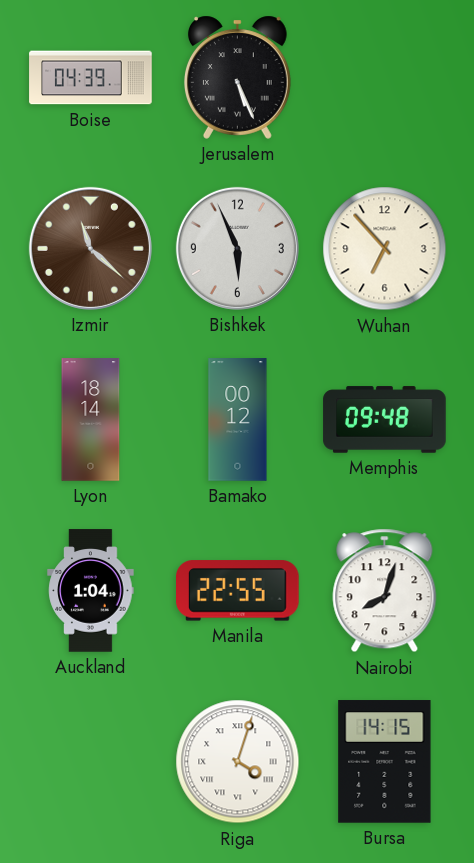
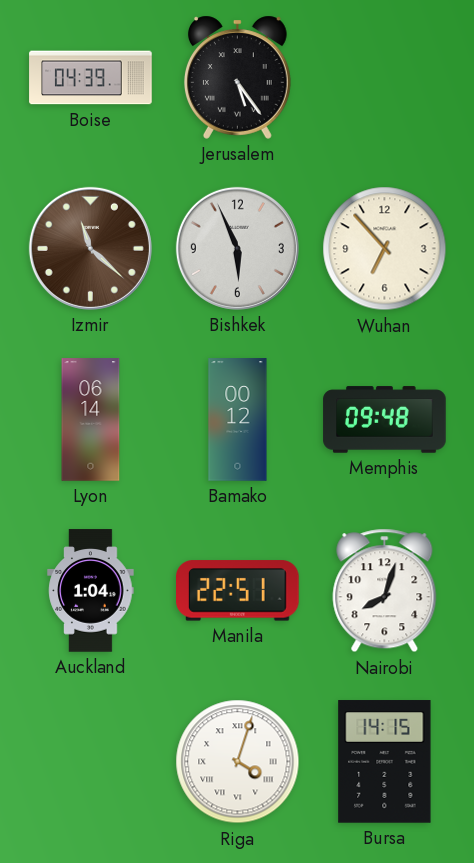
Jerusalem: 5:26 -> 5:24 (237, 77)
Lyon: 18:14 -> 06:14 (91, 420)
Manila: 22:55 -> 22:51 (238, 591)
